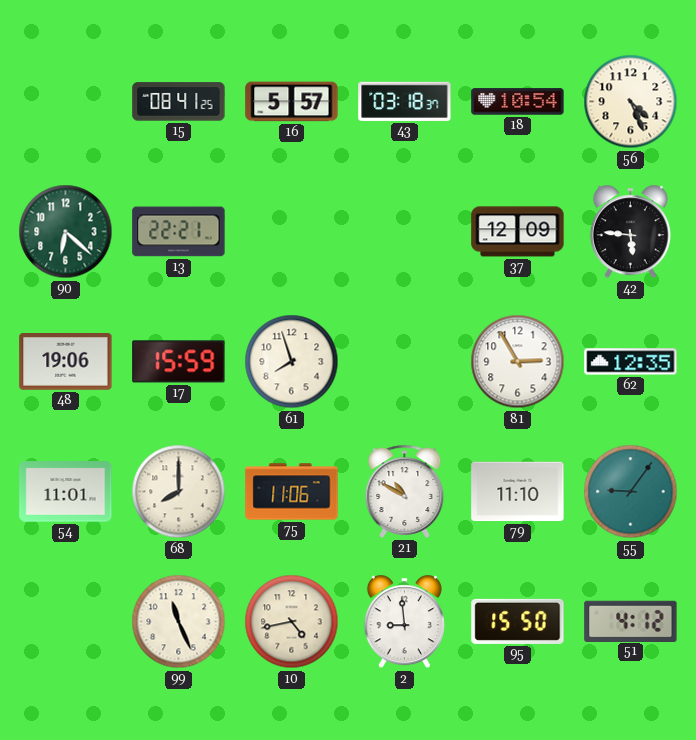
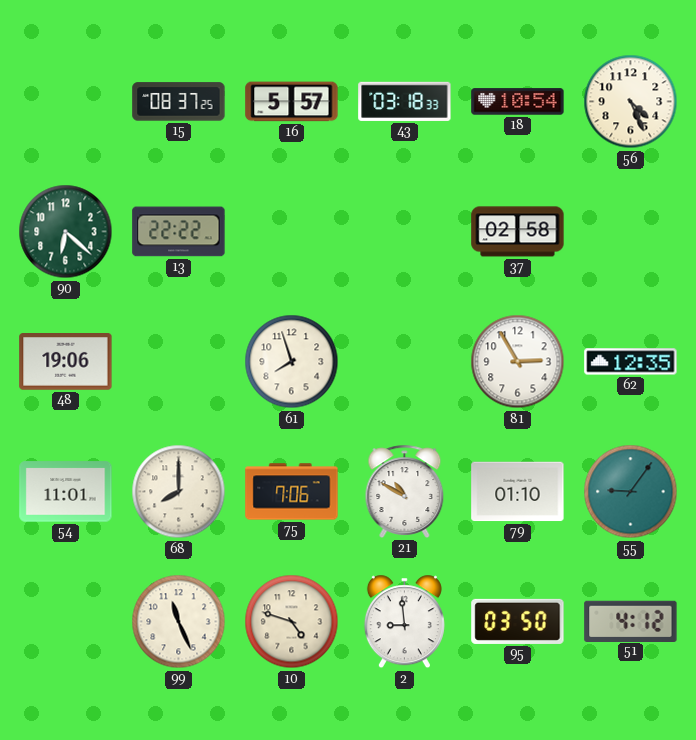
15: 08:41 -> 08:37 (179, 102)
43: 03:18:37 -> 03:18:33 (405, 101)
13: 22:21 -> 22:22 (179, 232)
37: 12:09 -> 02:58 (518, 232)
42: 5:46 -> none (630, 232)
17: 15:59 -> none (179, 362)
75: 11:06 -> 7:06 (292, 492)
79: 11:10 -> 01:10 (518, 492)
10: 4:43 -> 4:48 (292, 622)
95: 15:50 -> 03:50 (518, 621)
